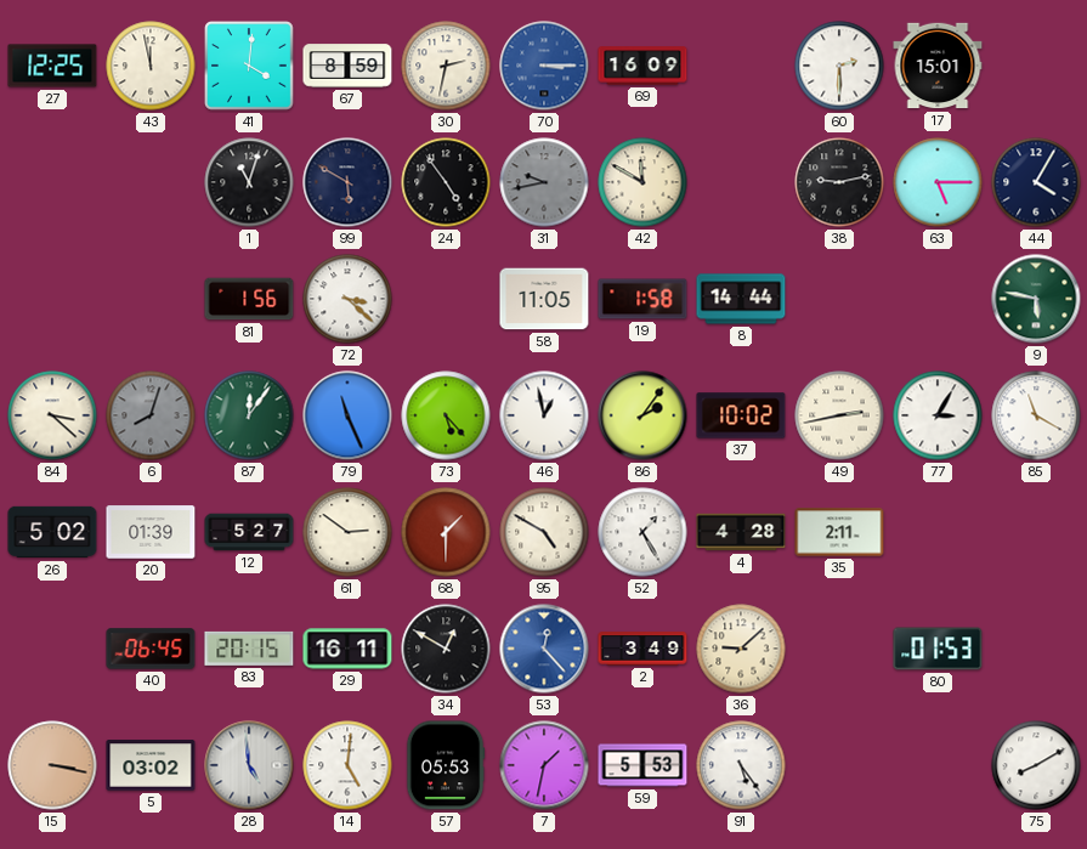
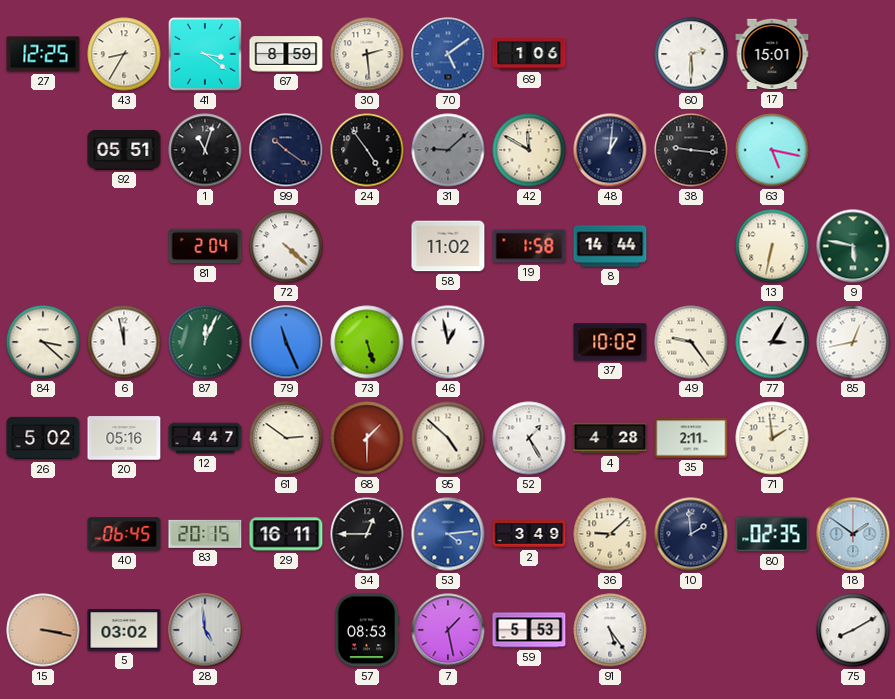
43: 11:58 -> 8:35 (124, 54)
41: 4:01 -> 3:21 (205, 54)
30: 2:32 -> 2:29 (367, 54)
70: 3:15 -> 5:09 (448, 54)
69: 16:09 -> 1:06 (529, 54)
92: none -> 05:51 (124, 150)
99: 5:50 -> 10:21 (286, 150)
31: 9:43 -> 9:08 (448, 150)
48: none -> 1:01 (610, 150)
38: 9:13 -> 9:16 (691, 150)
63: 5:15 -> 5:17 (772, 150)
44: 4:05 -> none (1036, 182)
81: 1:56 -> 2:04 (205, 246)
72: 3:22 -> 4:22 (286, 246)
58: 11:05 -> 11:02 (448, 246)
13: none -> 6:32 (772, 246)
6: 8:03 -> 11:58 (124, 342)
6 dial: grey -> white (124, 342)
87: 12:06 -> 12:04 (205, 342)
73: 5:23 -> 5:27 (367, 342)
86: 2:06 -> none (642, 415)
49: 2:43 -> 9:24 (691, 342)
85: 11:20 -> 12:43 (853, 342)
20: 01:39 -> 05:16 (124, 438)
12: 5:27 -> 4:47 (205, 438)
95: 4:50 -> 4:52 (448, 438)
71: none -> 1:59 (772, 438)
34: 12:50 -> 12:45 (367, 534)
53: 12:23 -> 4:14 (448, 534)
10: none -> 1:59 (691, 534)
80: 01:53 -> 02:35 (772, 534)
18: none -> 1:51 (853, 534)
14: 5:01 -> none (347, 765)
57: 05:53 -> 08:53 (367, 630)
7: 1:32 -> 1:28 (448, 630)
